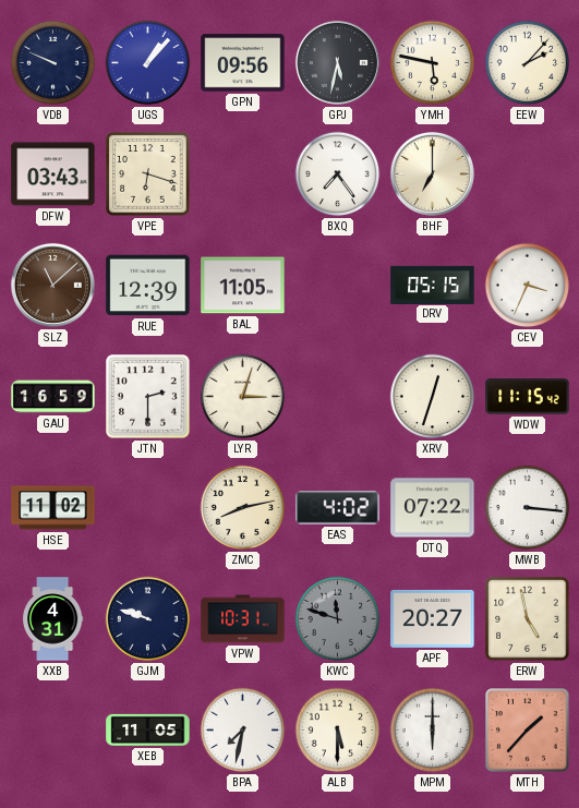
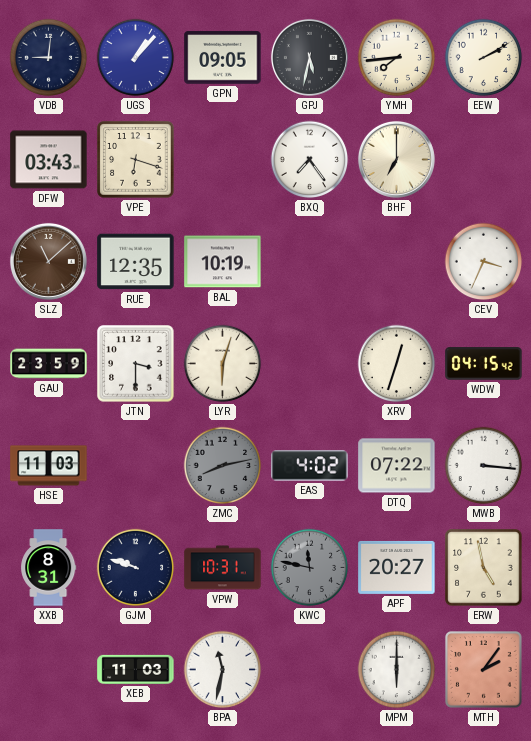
VDB: 9:49 -> 9:01 (49, 58)
GPN: 09:56 -> 09:05 (223, 58)
YMH: 5:47 -> 7:44 (397, 58)
EEW: 2:07 -> 2:10 (484, 58)
RUE: 12:39 -> 12:35 (136, 262)
BAL: 11:05 -> 10:19 (223, 262)
DRV: 05:15 -> none (433, 285)
GAU: 16:59 -> 23:59 (49, 364)
JTN: 2:30 -> 3:30 (136, 364)
LYR: 3:03 -> 6:03 (223, 364)
WDW: 11:15 -> 04:15 (484, 364)
HSE: 11:02 -> 11:03 (49, 466)
ZMC dial: cream -> grey (223, 466)
XXB: 4:31 -> 8:31 (49, 568)
KWC: 11:48 -> 11:47 (310, 568)
XEB: 11:05 -> 11:03 (136, 669)
BPA: 7:32 -> 11:32 (223, 670)
ALB: 5:30 -> none (338, 731)
MTH: 1:37 -> 2:06 (484, 670)
